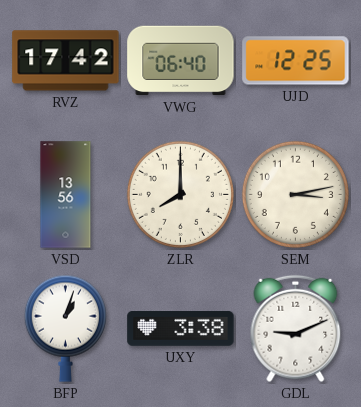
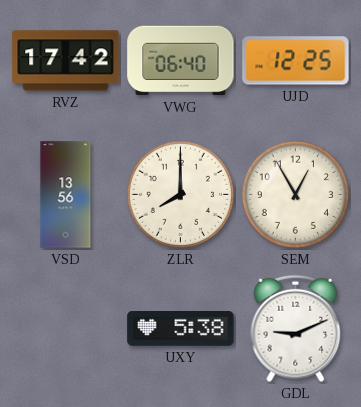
SEM: 3:13 -> 12:55 (295, 194)
BFP: 1:03 -> none (65, 328)
UXY: 3:38 -> 5:38 (181, 329)
